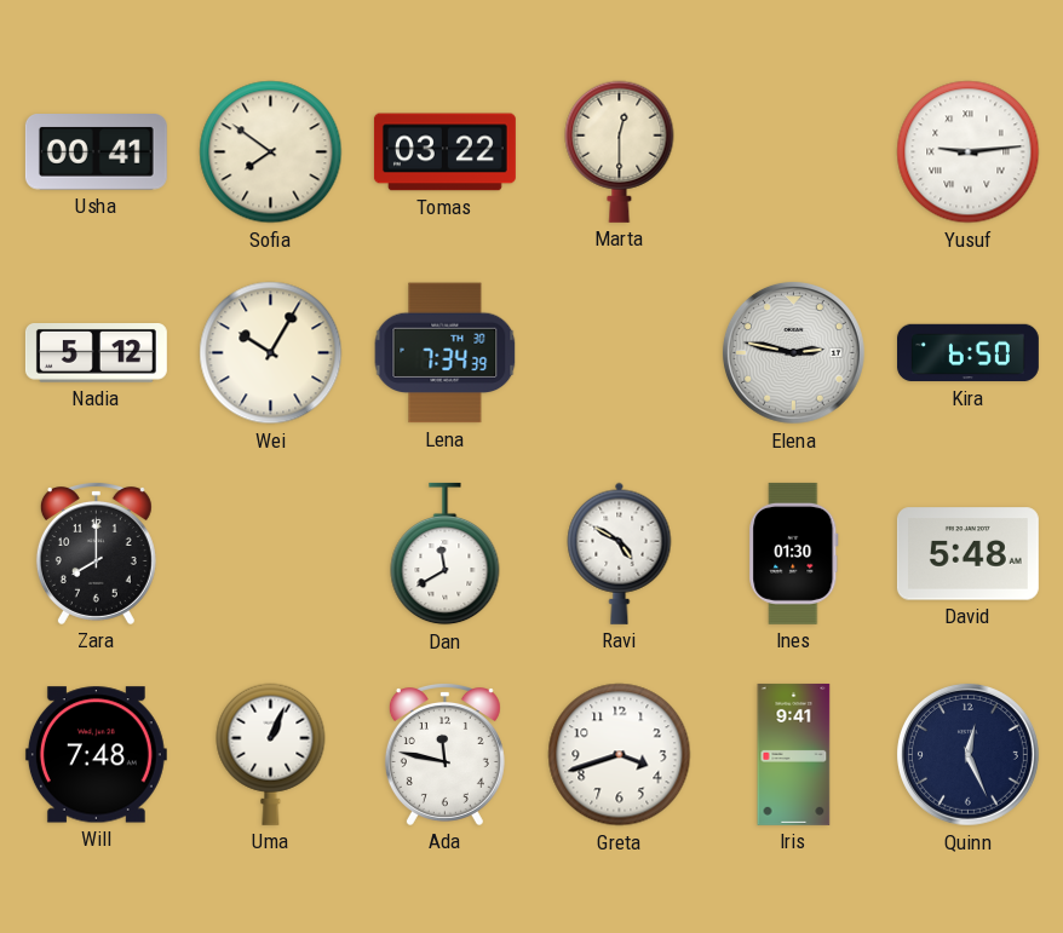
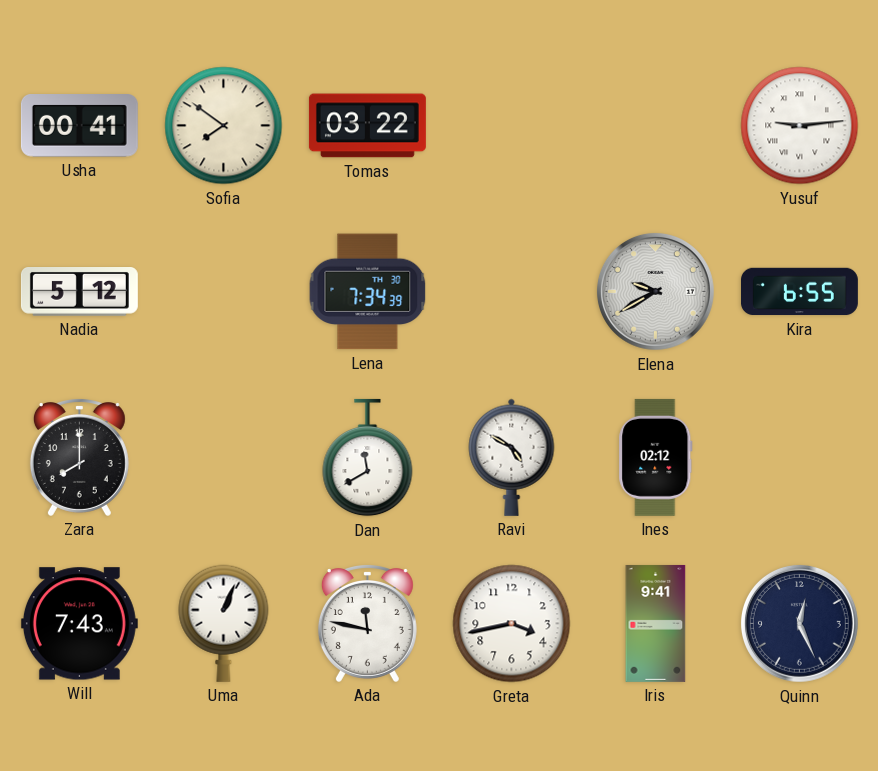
Marta: 12:30 -> none (620, 151)
Wei: 10:05 -> none (271, 353)
Elena: 2:47 -> 9:40 (655, 291)
Kira: 6:50 -> 6:55 (799, 292)
Ines: 01:30 -> 02:12 (656, 457)
David: 5:48 -> none (967, 554)
Will: 7:48 -> 7:43 (79, 624)
Greta: 3:42 -> 3:43 (512, 624)
